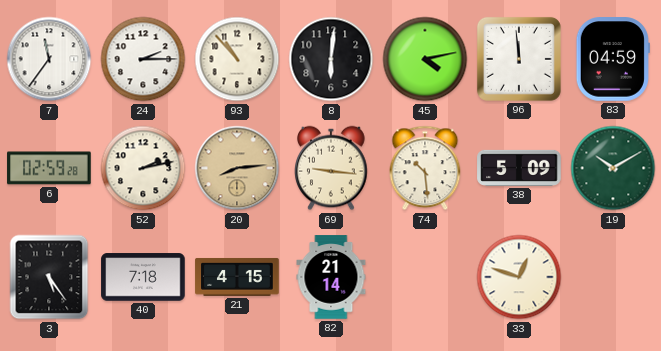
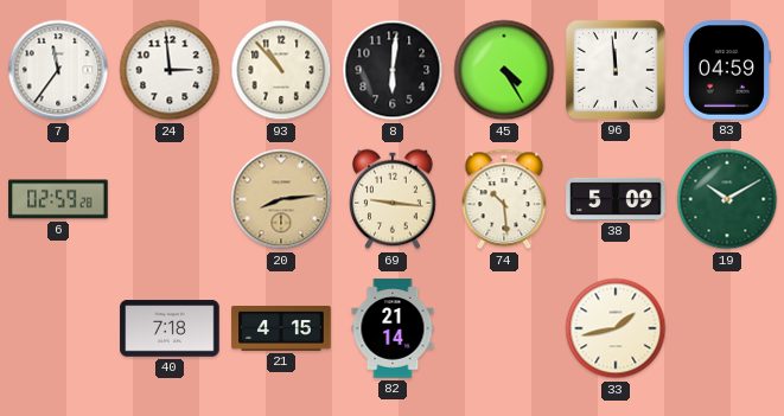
24: 2:15 -> 2:59 (170, 70)
45: 4:13 -> 4:25 (504, 70)
52: 2:13 -> none (143, 168)
3: 5:24 -> none (49, 277)
33: 12:48 -> 1:43 (616, 328)
